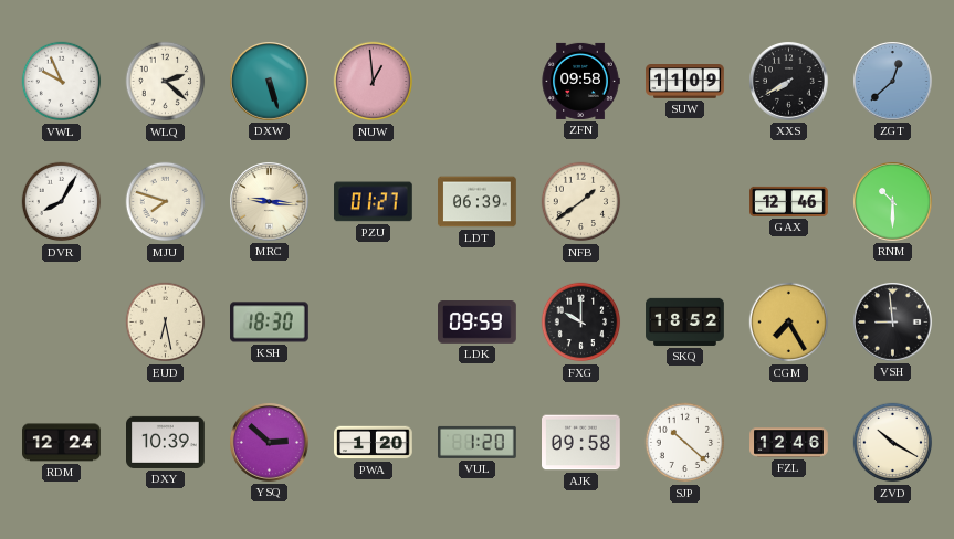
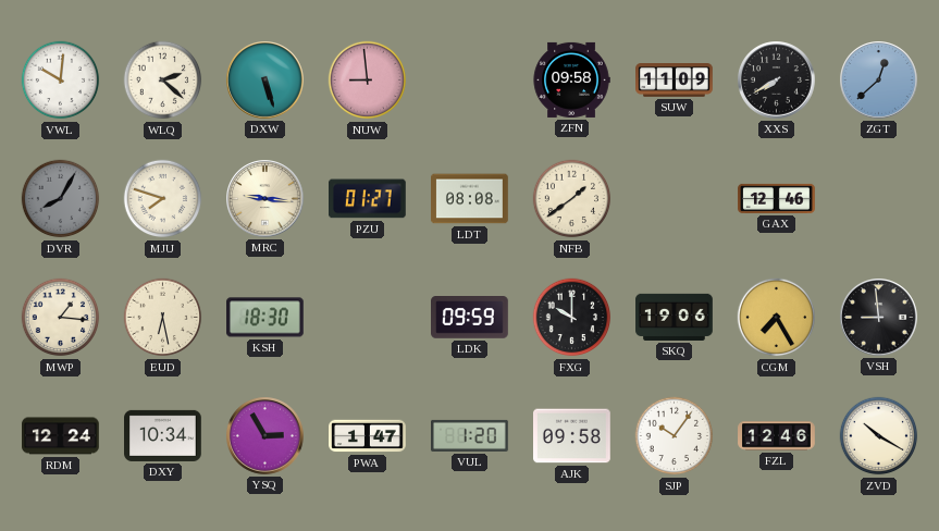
VWL: 9:56 -> 10:01 (61, 81)
NUW: 12:59 -> 8:59 (368, 81)
DVR dial: white -> grey (61, 199)
LDT: 06:39 -> 08:08 (470, 199)
RNM: 10:30 -> none (893, 202)
MWP: none -> 1:16 (61, 318)
SKQ: 18:52 -> 19:06 (675, 317)
DXY: 10:39 -> 10:34 (163, 435)
YSQ: 2:52 -> 2:55 (265, 436)
PWA: 1:20 -> 1:47 (368, 436)
SJP: 10:22 -> 10:06 (675, 436)
